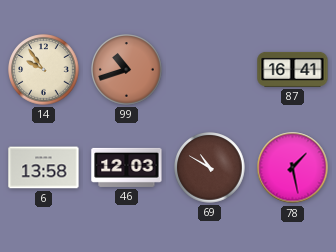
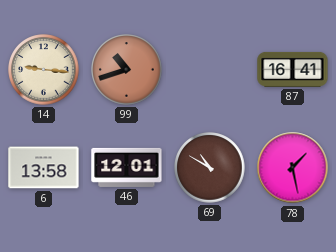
14: 9:54 -> 9:16 (44, 70)
46: 12:03 -> 12:01 (127, 167)
